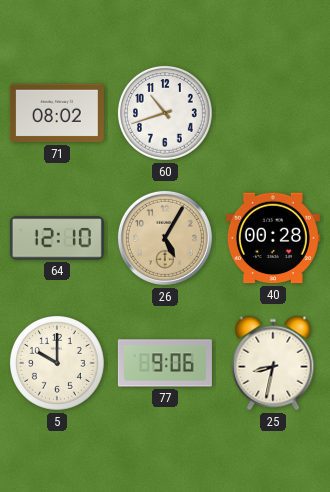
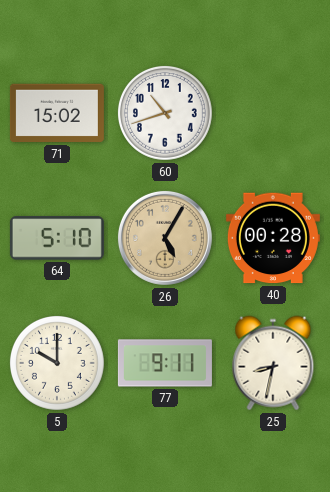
71: 08:02 -> 15:02 (57, 113)
64: 12:10 -> 5:10 (57, 238)
77: 9:06 -> 9:11 (165, 363)
